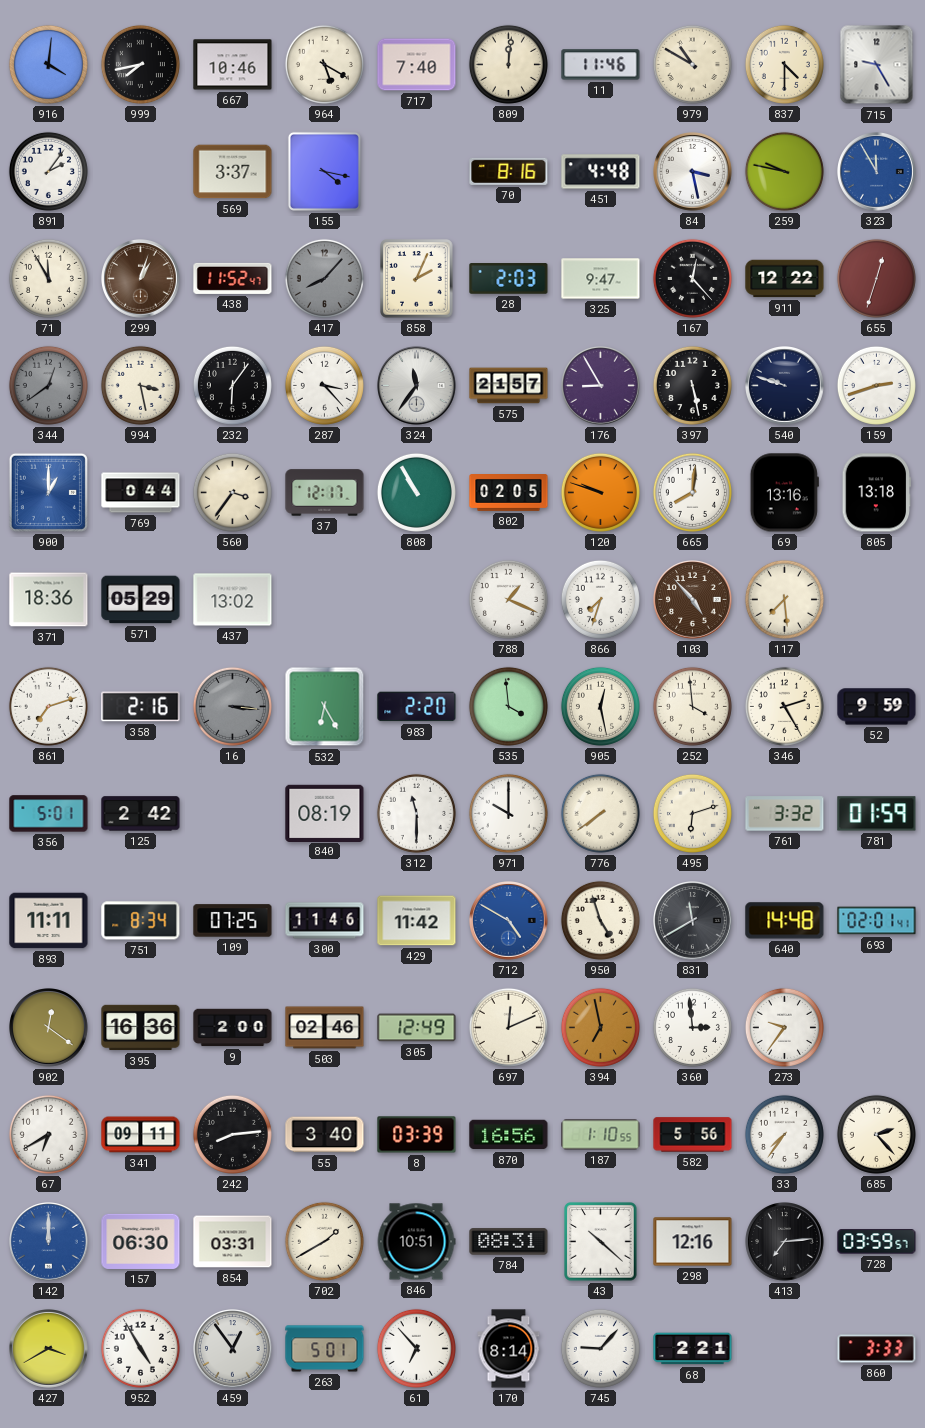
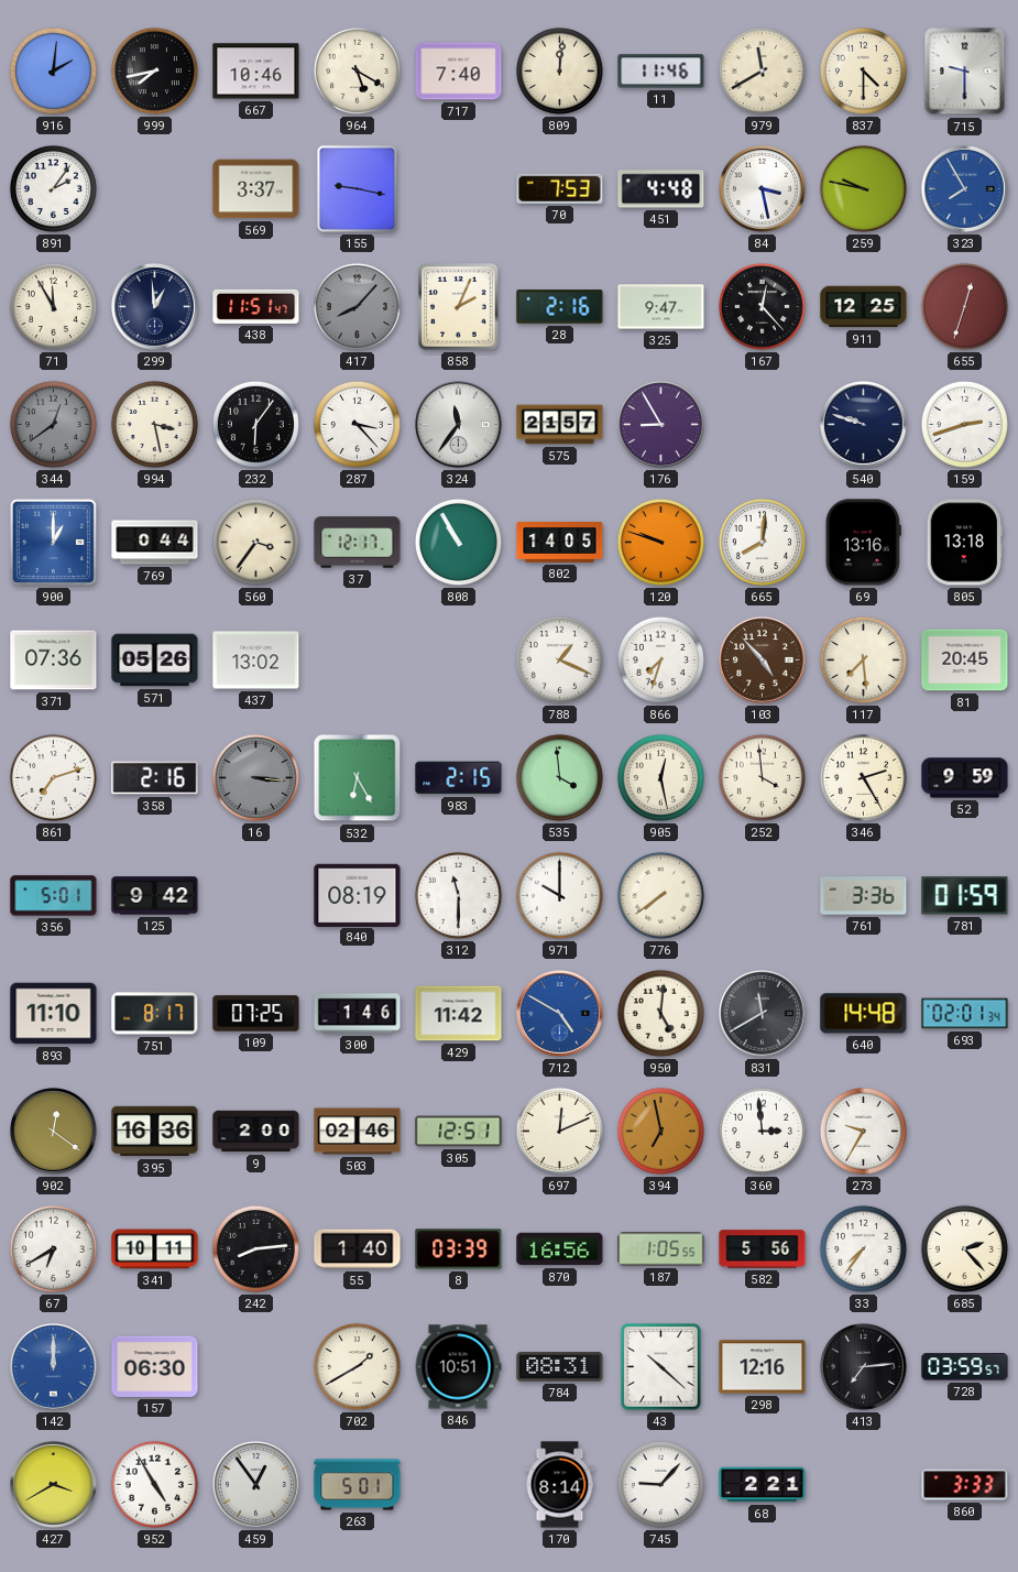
916: 4:01 -> 2:01 (53, 70)
979: 10:50 -> 11:40 (762, 70)
715: 9:25 -> 9:30 (965, 72)
155: 4:17 -> 9:17 (357, 188)
70: 8:16 -> 7:53 (560, 188)
323: 11:55 -> 7:55 (965, 189)
299: 1:03 -> 12:59 (155, 307)
299 dial: brown -> navy (155, 307)
438: 11:52 -> 11:51 (256, 306)
28: 2:03 -> 2:16 (560, 307)
911: 12:22 -> 12:25 (864, 307)
397: 5:28 -> none (692, 385)
802: 02:05 -> 14:05 (560, 543)
371: 18:36 -> 07:36 (54, 661)
571: 05:29 -> 05:26 (155, 661)
81: none -> 20:45 (965, 661)
983: 2:20 -> 2:15 (459, 778)
125: 2:42 -> 9:42 (155, 896)
495: 6:12 -> none (692, 813)
761: 3:32 -> 3:36 (864, 896)
893: 11:11 -> 11:10 (54, 1014)
751: 8:34 -> 8:17 (155, 1014)
300: 11:46 -> 1:46 (358, 1014)
950: 4:57 -> 5:01 (660, 1013)
693: 02:01:41 -> 02:01:34 (965, 1014)
305: 12:49 -> 12:51 (459, 1132)
273: 9:36 -> 9:35 (863, 1131)
341: 09:11 -> 10:11 (155, 1249)
55: 3:40 -> 1:40 (358, 1249)
187: 1:10 -> 1:05 (661, 1249)
854: 03:31 -> none (233, 1242)
61: 6:53 -> none (416, 1348)
